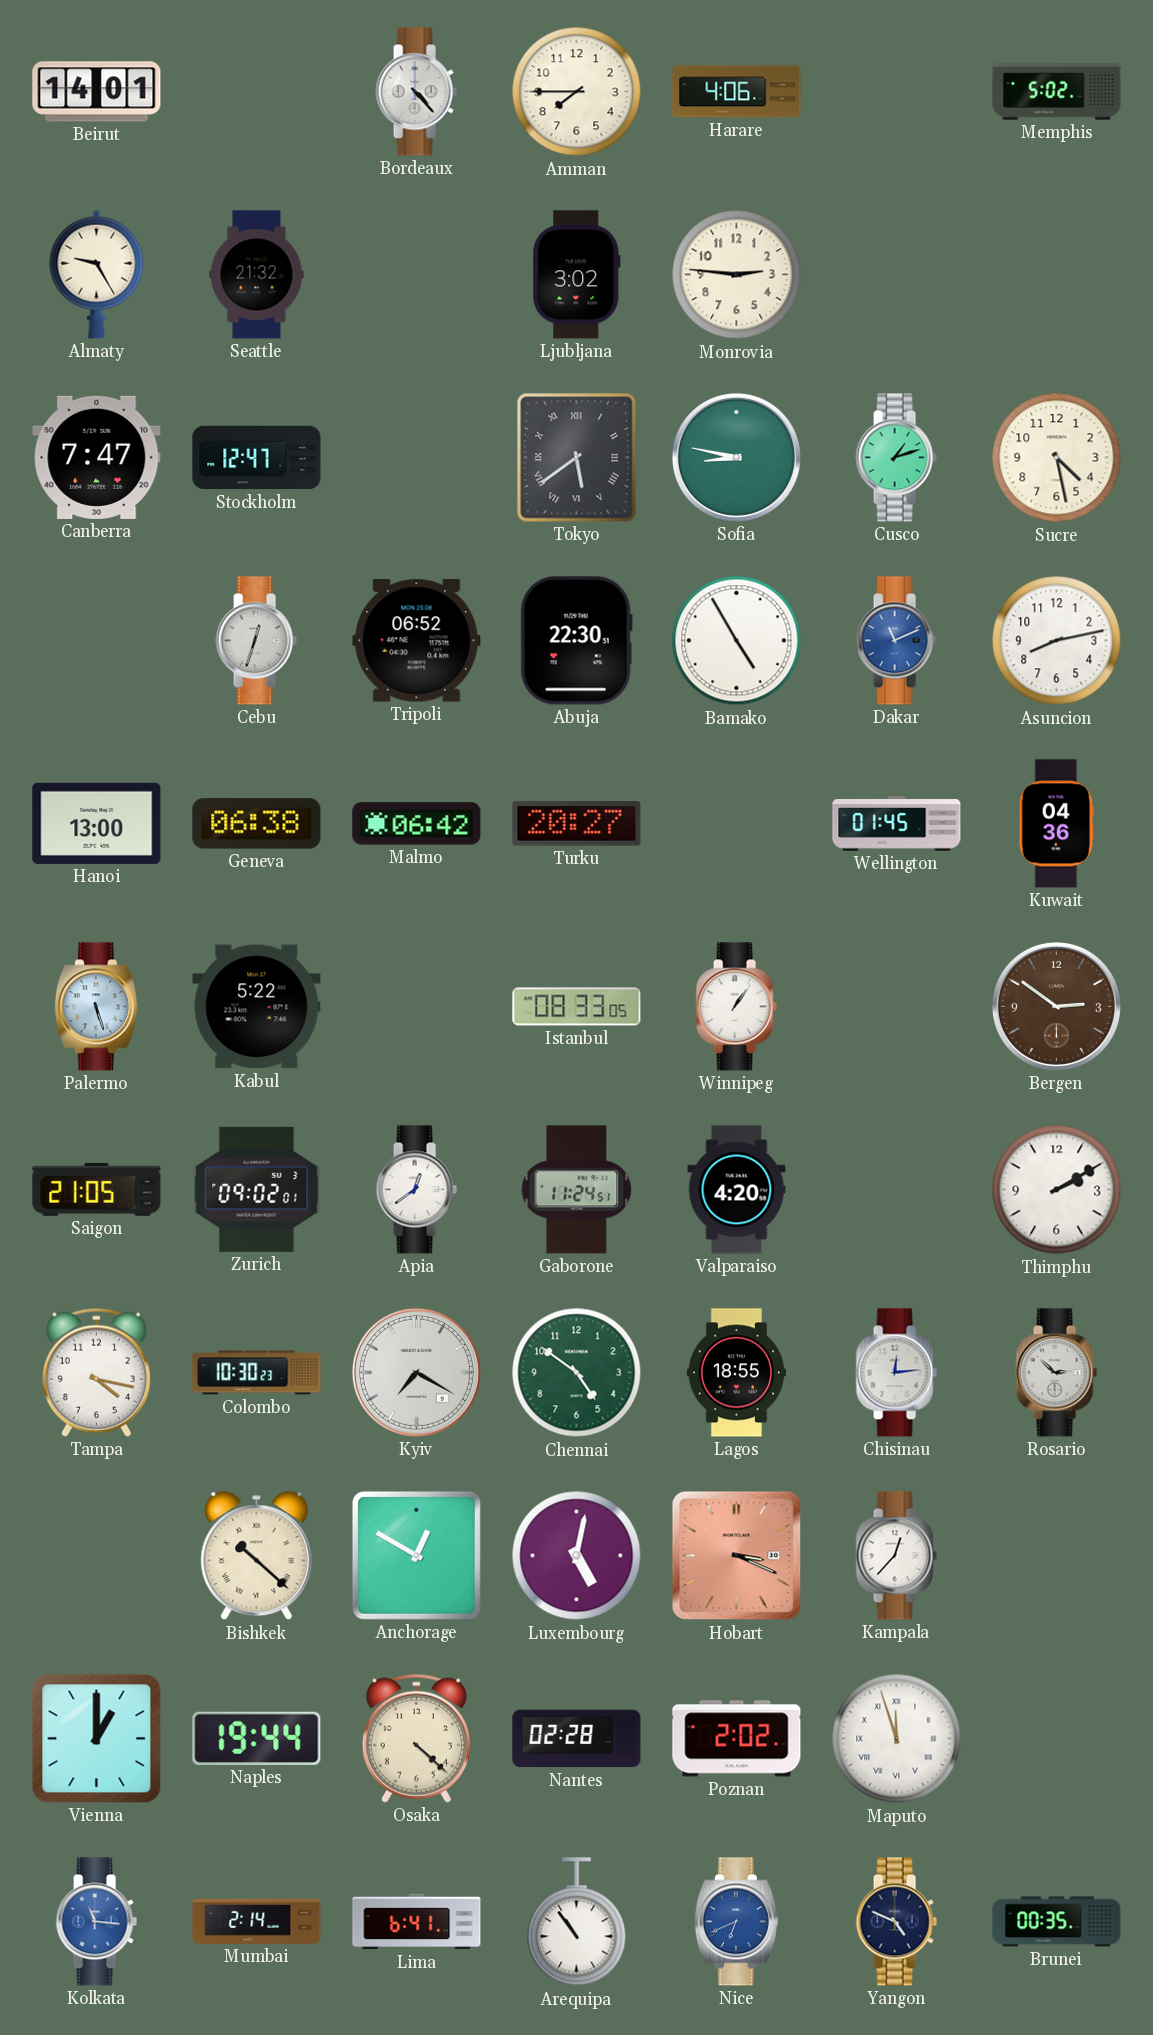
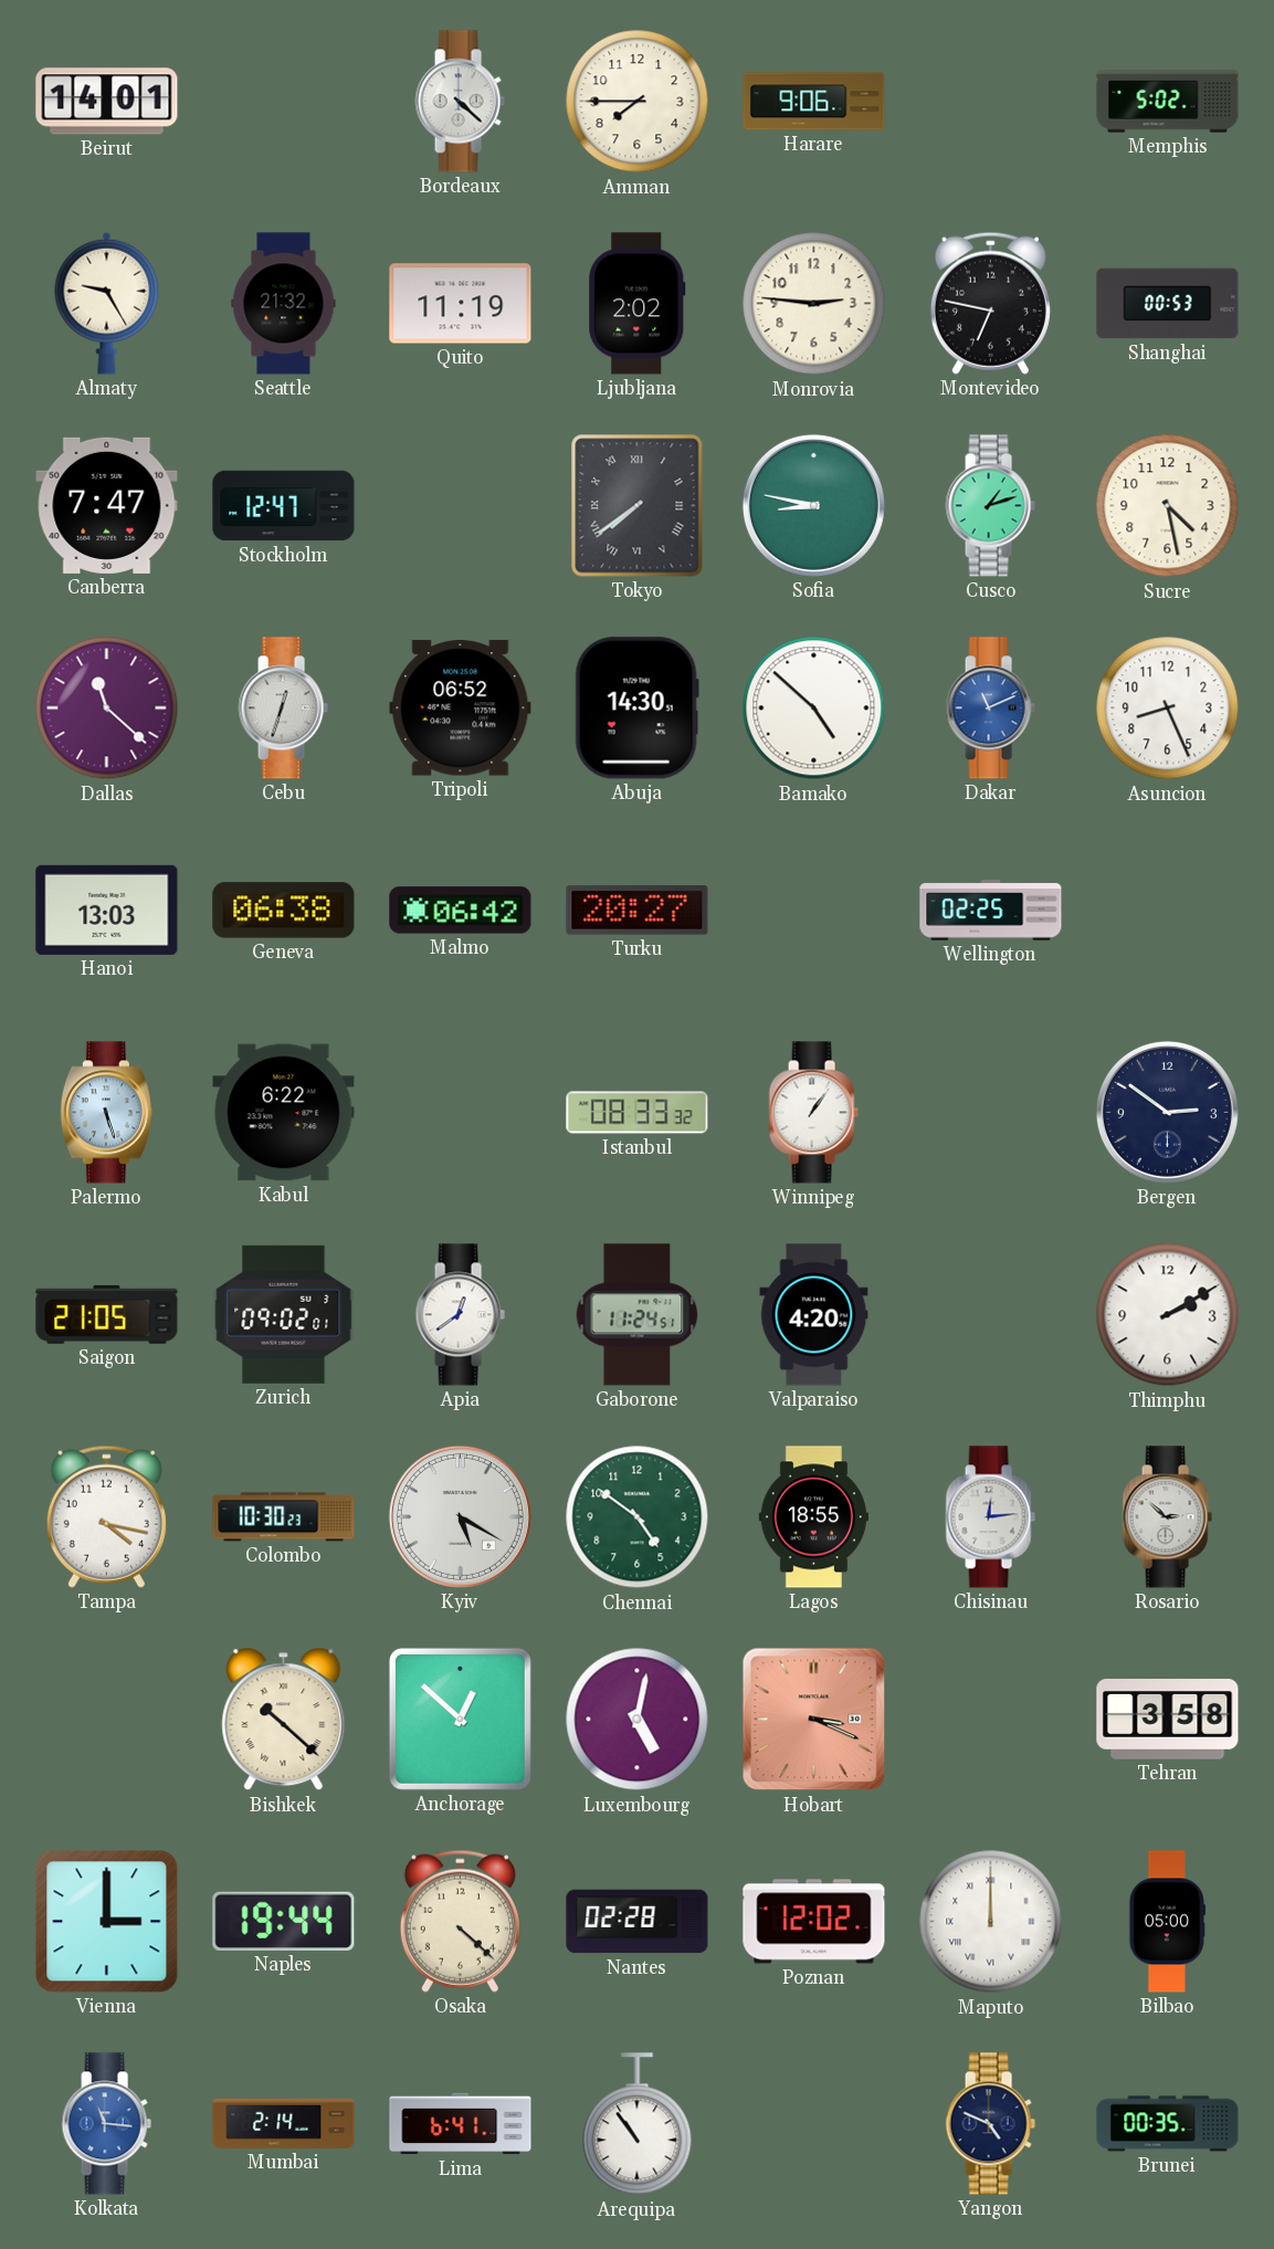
Bordeaux: 4:23 -> 4:22 (460, 102)
Harare: 4:06 -> 9:06 (814, 102)
Quito: none -> 11:19 (461, 304)
Ljubljana: 3:02 -> 2:02 (638, 304)
Montevideo: none -> 6:47 (990, 303)
Shanghai: none -> 00:53 (1168, 304)
Tokyo: 5:39 -> 7:39 (638, 506)
Dallas: none -> 11:22 (107, 708)
Abuja: 22:30 -> 14:30 (636, 708)
Bamako: 4:55 -> 4:52 (814, 708)
Asuncion: 8:13 -> 8:26 (1168, 708)
Hanoi: 13:00 -> 13:03 (107, 910)
Wellington: 01:45 -> 02:25 (991, 911)
Kuwait: 04:36 -> none (1057, 824)
Kabul: 5:22 -> 6:22 (284, 1113)
Istanbul: 08:33:05 -> 08:33:32 (638, 1113)
Bergen dial: brown -> navy (1167, 1112)
Kyiv: 7:20 -> 5:20 (460, 1516)
Anchorage: 12:50 -> 12:52 (460, 1719)
Kampala: 12:37 -> none (896, 1556)
Tehran: none -> 3:58 (1168, 1720)
Vienna: 1:00 -> 3:00 (107, 1922)
Poznan: 2:02 -> 12:02 (814, 1922)
Maputo: 11:57 -> 12:00 (991, 1922)
Bilbao: none -> 05:00 (1167, 1922)
Nice: 6:41 -> none (736, 1922)
